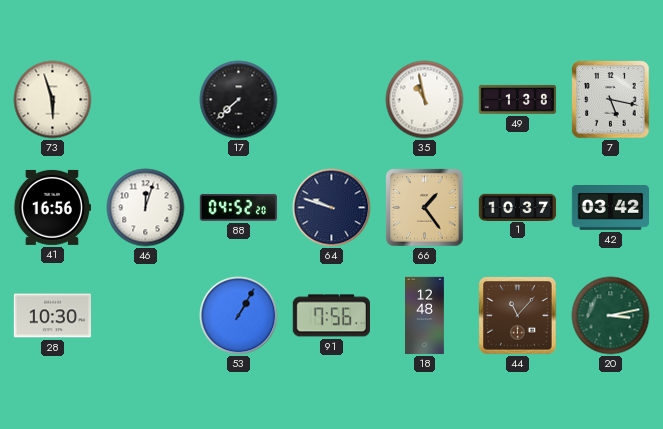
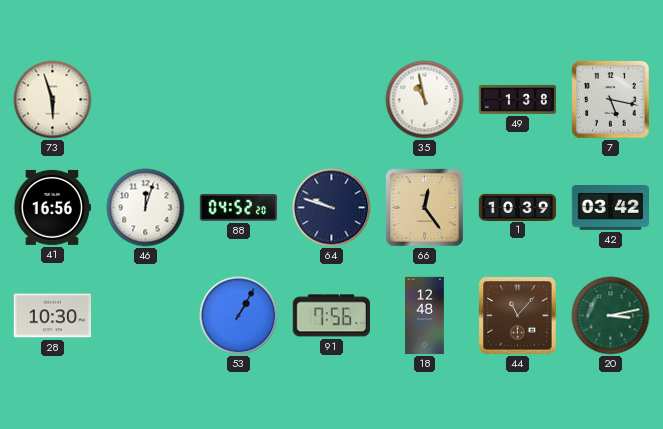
17: 7:38 -> none (239, 100)
66: 1:24 -> 12:24 (425, 208)
1: 10:37 -> 10:39 (518, 207)
